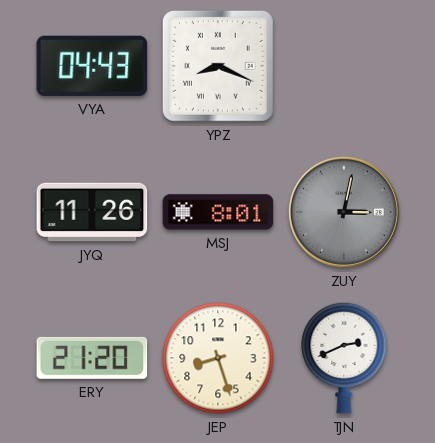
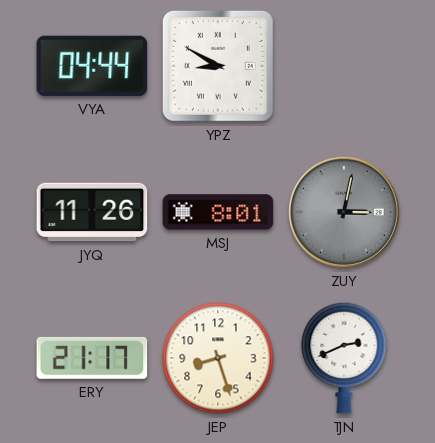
VYA: 04:43 -> 04:44 (92, 66)
YPZ: 8:19 -> 8:50 (218, 66)
ERY: 21:20 -> 21:17 (92, 358)
